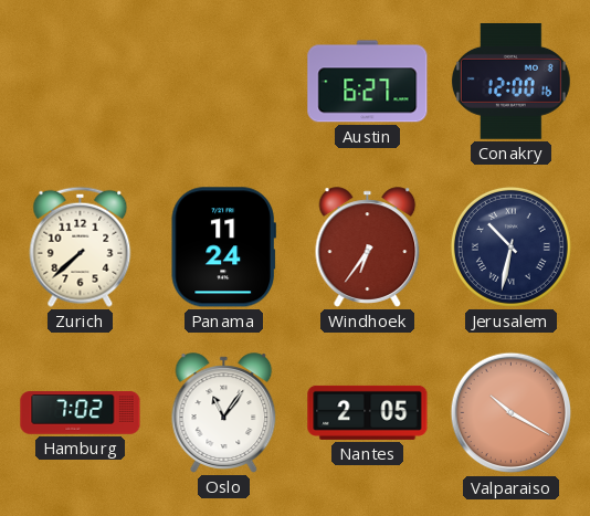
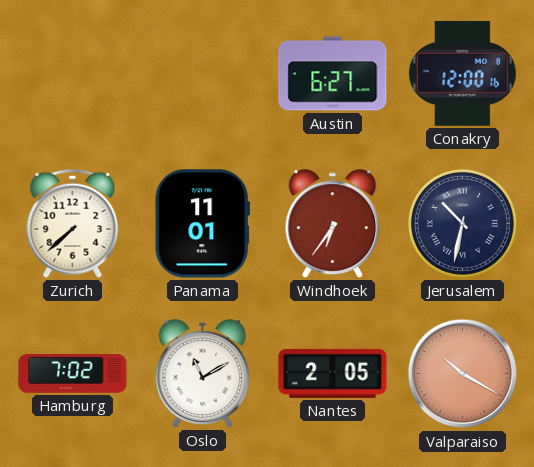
Panama: 11:24 -> 11:01 (202, 224)
Oslo: 11:06 -> 11:10 (203, 374)
